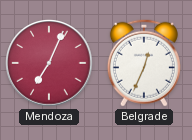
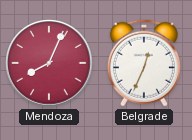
Mendoza: 7:04 -> 8:04 (49, 63)
